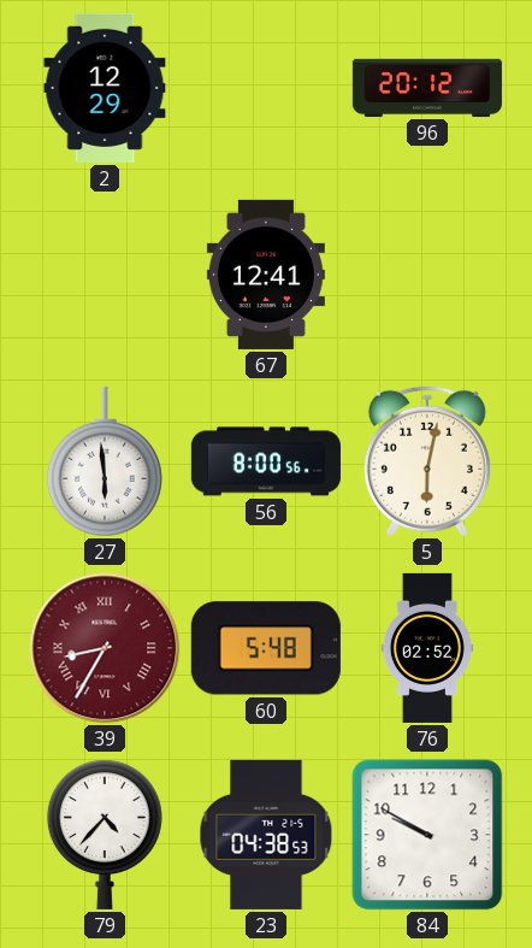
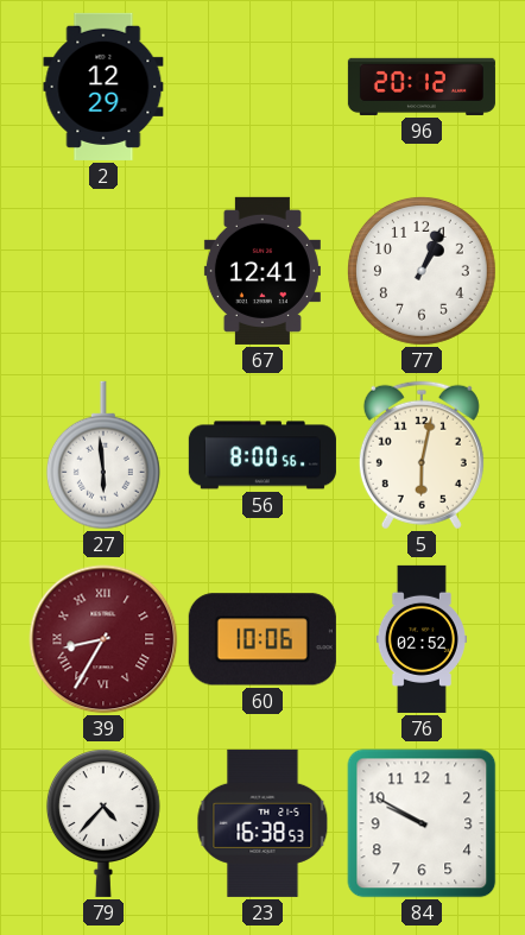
77: none -> 1:04 (422, 271)
60: 5:48 -> 10:06 (262, 639)
23: 04:38 -> 16:38 (262, 823)
